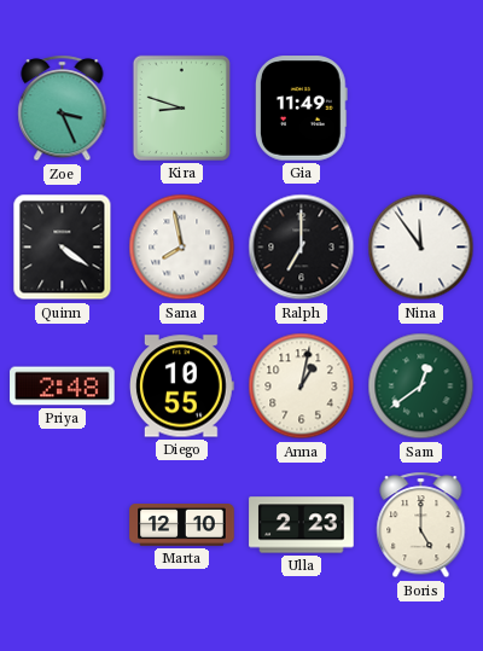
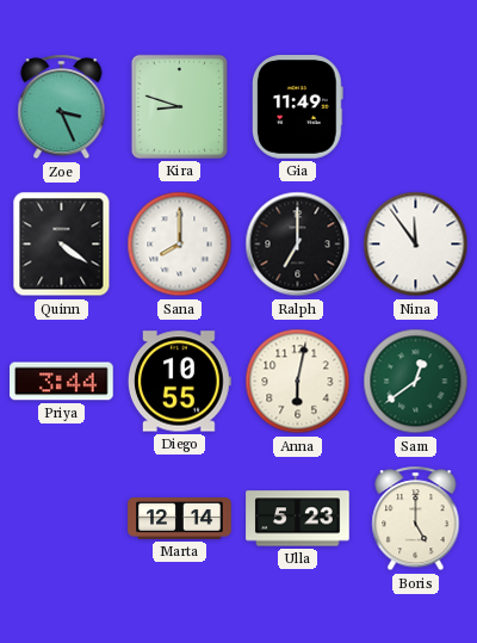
Sana: 7:58 -> 8:00 (180, 245)
Priya: 2:48 -> 3:44 (62, 382)
Anna: 1:02 -> 6:02 (298, 382)
Marta: 12:10 -> 12:14 (180, 519)
Ulla: 2:23 -> 5:23 (298, 519)
